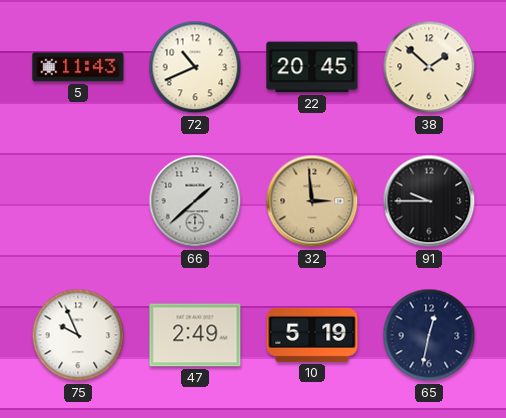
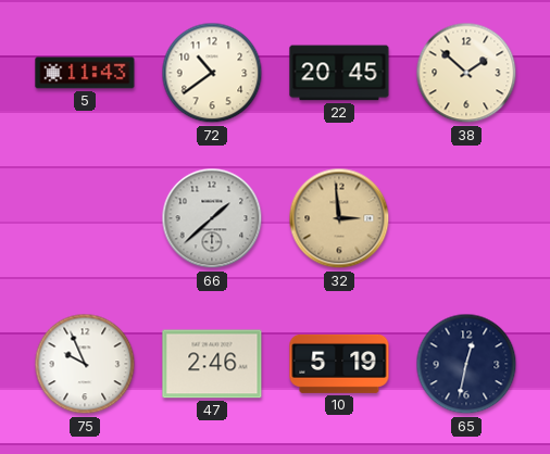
72: 10:41 -> 10:39 (212, 73)
91: 9:45 -> none (429, 201)
47: 2:49 -> 2:46 (212, 364)
